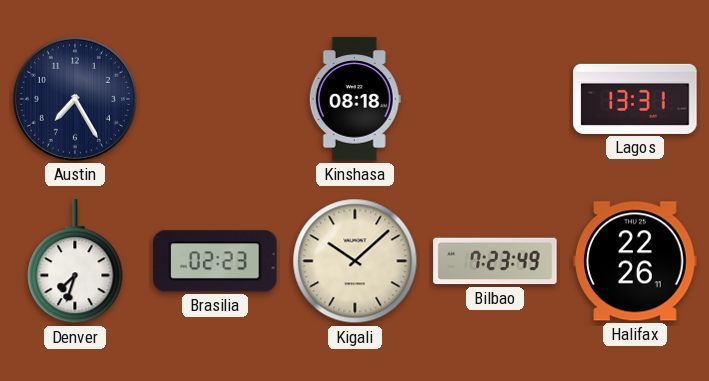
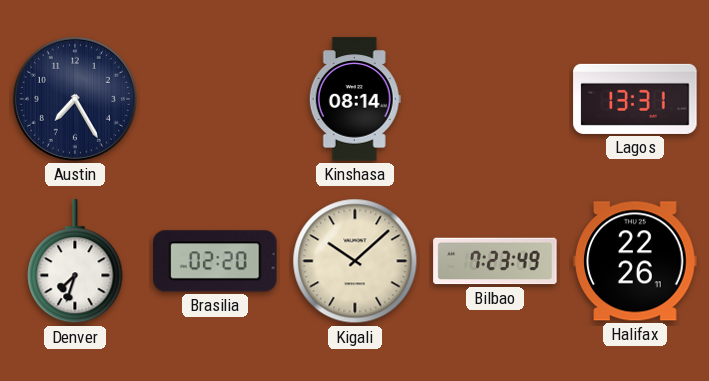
Kinshasa: 08:18 -> 08:14 (355, 99)
Brasilia: 02:23 -> 02:20 (215, 261)
